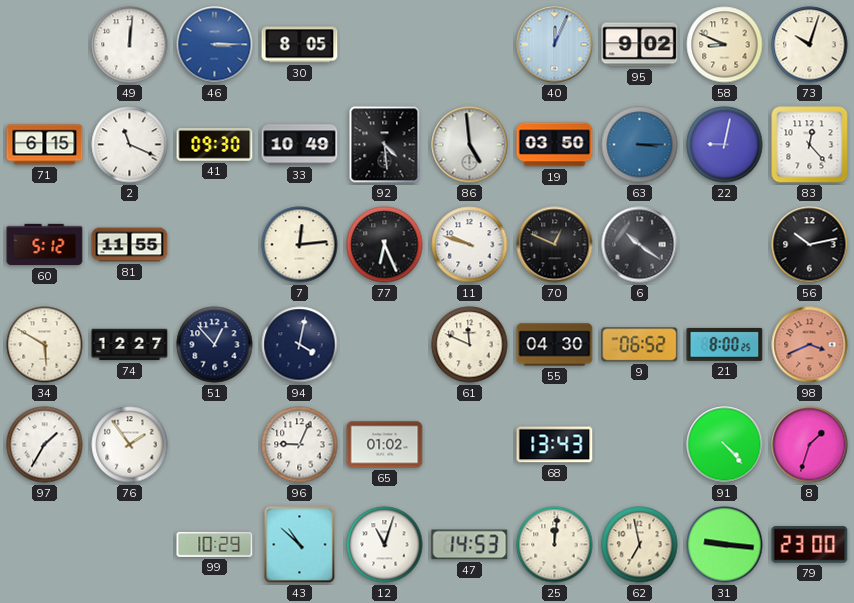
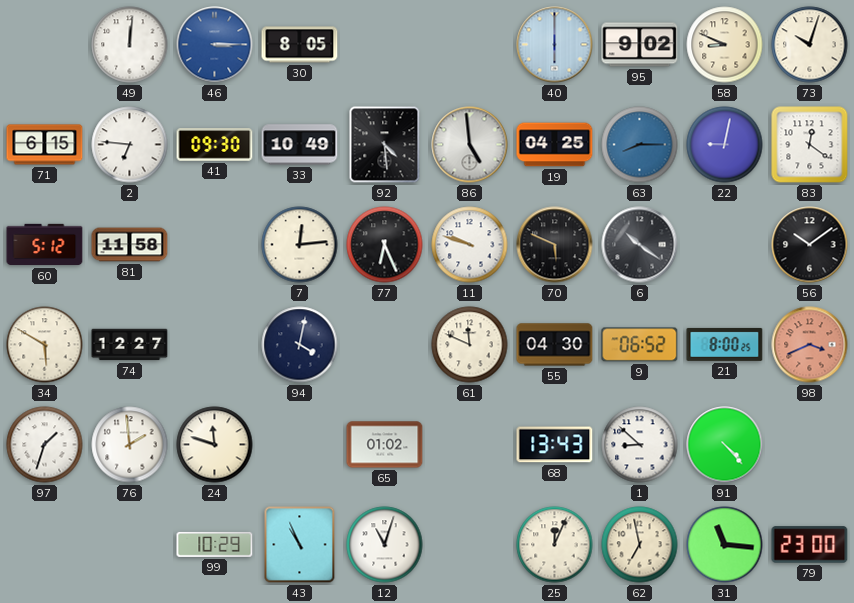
40: 12:04 -> 6:00 (555, 45)
2: 11:19 -> 6:46 (130, 145)
19: 03:50 -> 04:25 (555, 145)
63: 3:15 -> 8:15 (640, 145)
83: 12:23 -> 12:21 (810, 145)
81: 11:55 -> 11:58 (130, 245)
70: 12:49 -> 5:49 (555, 245)
56: 10:13 -> 10:09 (810, 245)
51: 12:53 -> none (215, 345)
97: 1:35 -> 1:33 (45, 445)
76: 1:54 -> 1:59 (130, 445)
24: none -> 11:48 (215, 445)
96: 9:04 -> none (300, 445)
1: none -> 8:52 (640, 445)
8: 1:33 -> none (810, 445)
43: 10:52 -> 10:56 (300, 545)
47: 14:53 -> none (470, 545)
25: 12:01 -> 12:04 (555, 545)
31: 9:16 -> 11:16 (725, 545)
